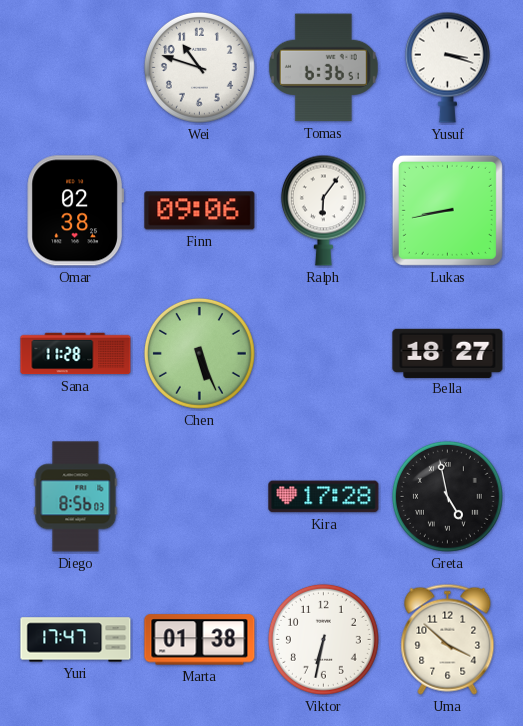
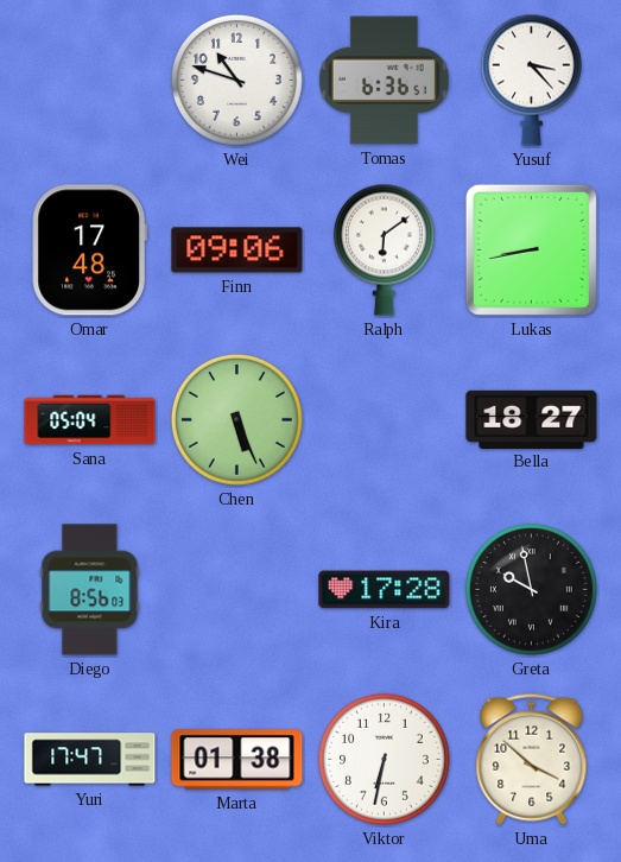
Yusuf: 3:18 -> 3:23 (531, 80)
Omar: 02:38 -> 17:48 (89, 251)
Ralph: 6:06 -> 6:09 (384, 249)
Sana: 11:28 -> 05:04 (90, 420)
Greta: 4:58 -> 9:58 (531, 589)
